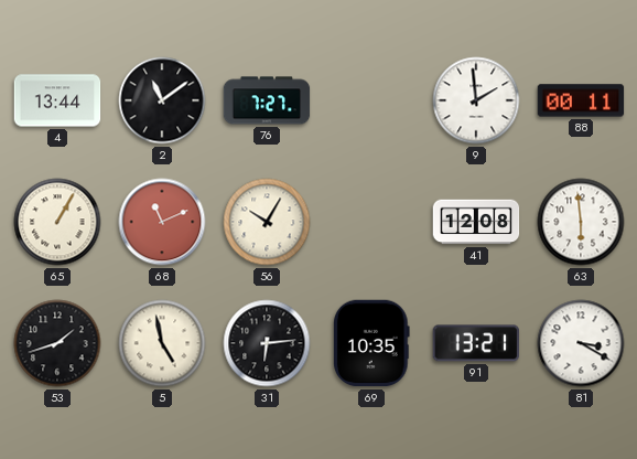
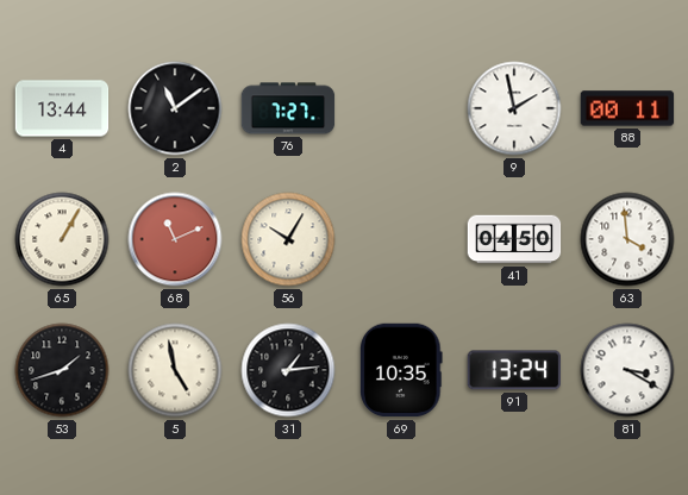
9: 1:59 -> 1:58 (514, 108)
41: 12:08 -> 04:50 (514, 239)
63: 5:59 -> 3:59 (627, 239)
31: 6:14 -> 1:14 (288, 370)
91: 13:21 -> 13:24 (514, 370)
